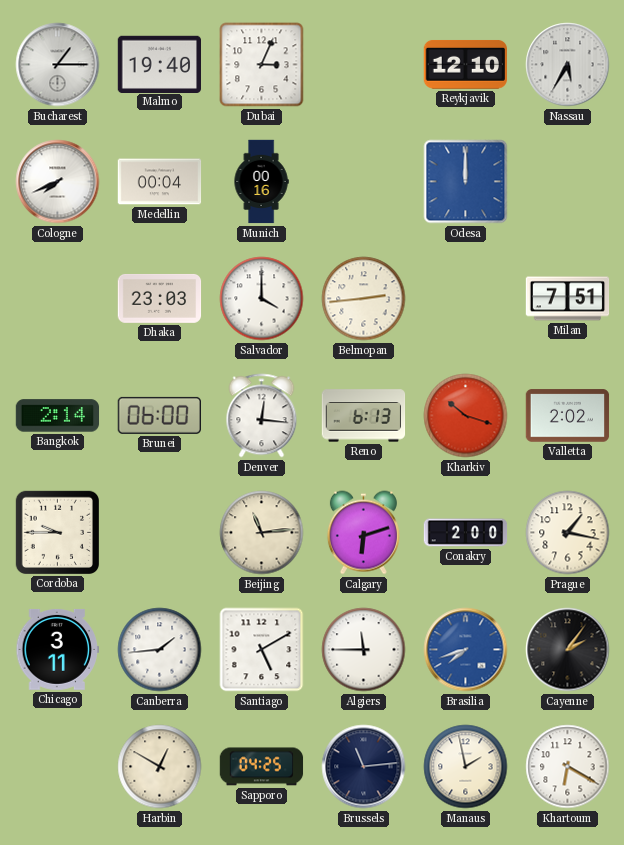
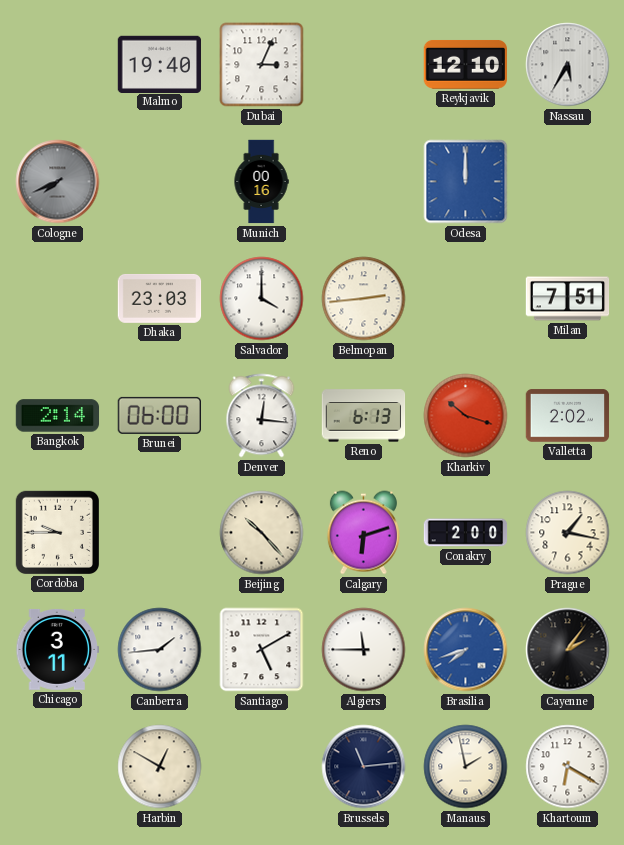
Bucharest: 1:15 -> none (58, 65)
Cologne dial: white -> grey (58, 182)
Medellin: 00:04 -> none (160, 182)
Beijing: 11:14 -> 10:23 (262, 533)
Sapporo: 04:25 -> none (262, 767)
